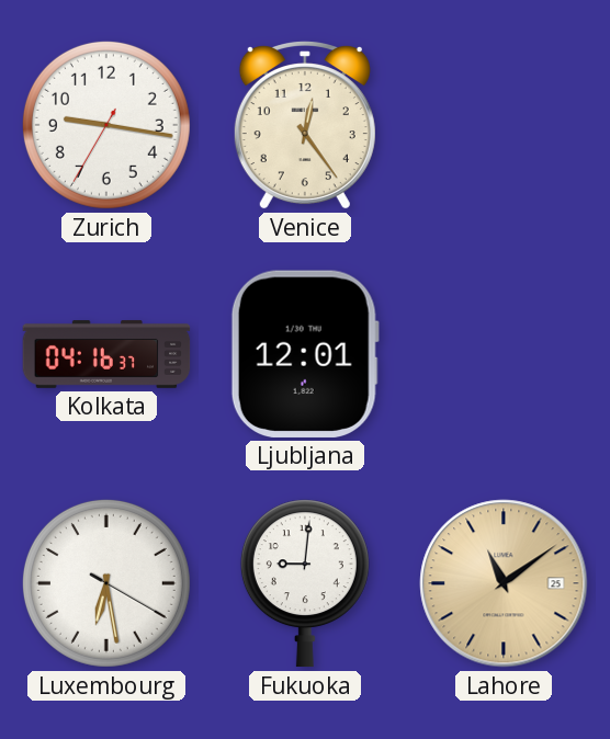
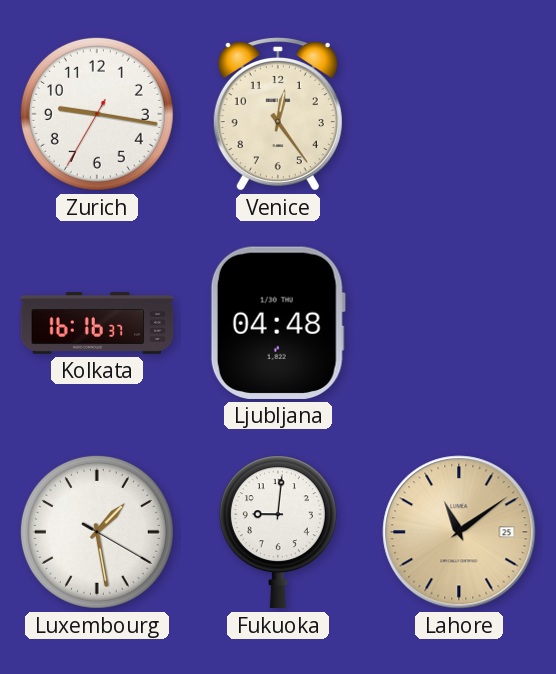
Kolkata: 04:16 -> 16:16 (97, 323)
Ljubljana: 12:01 -> 04:48 (278, 323)
Luxembourg: 6:28 -> 1:28 (97, 532)
